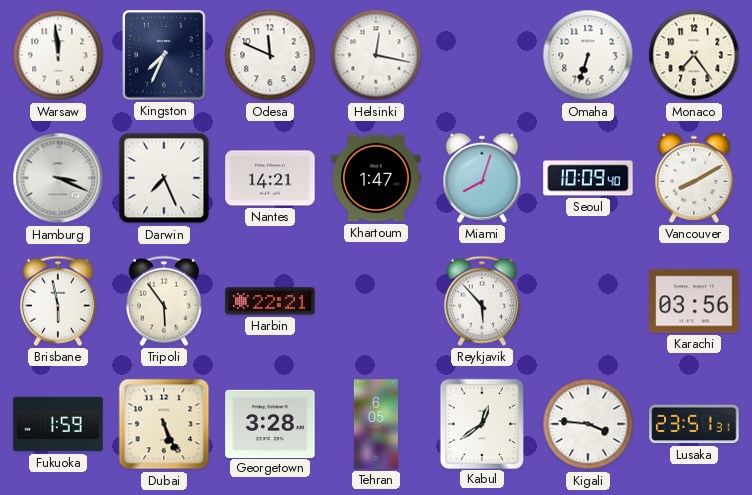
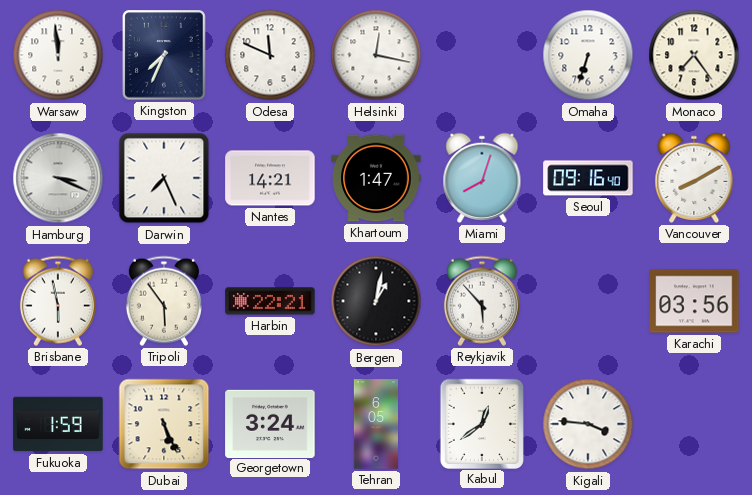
Seoul: 10:09 -> 09:16 (588, 178)
Bergen: none -> 1:02 (376, 301)
Georgetown: 3:28 -> 3:24 (270, 423)
Lusaka: 23:51 -> none (694, 424)
